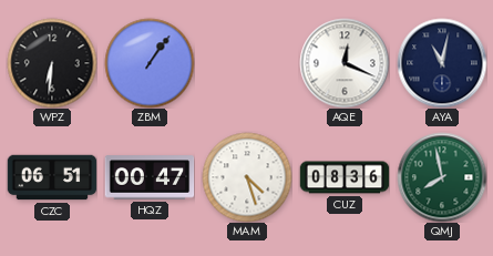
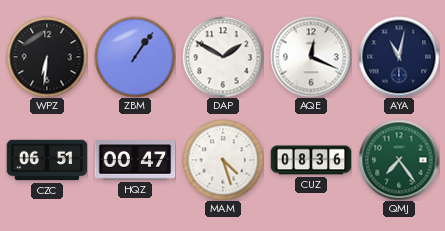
DAP: none -> 1:50 (223, 57)
QMJ: 7:58 -> 7:24 (399, 160)
